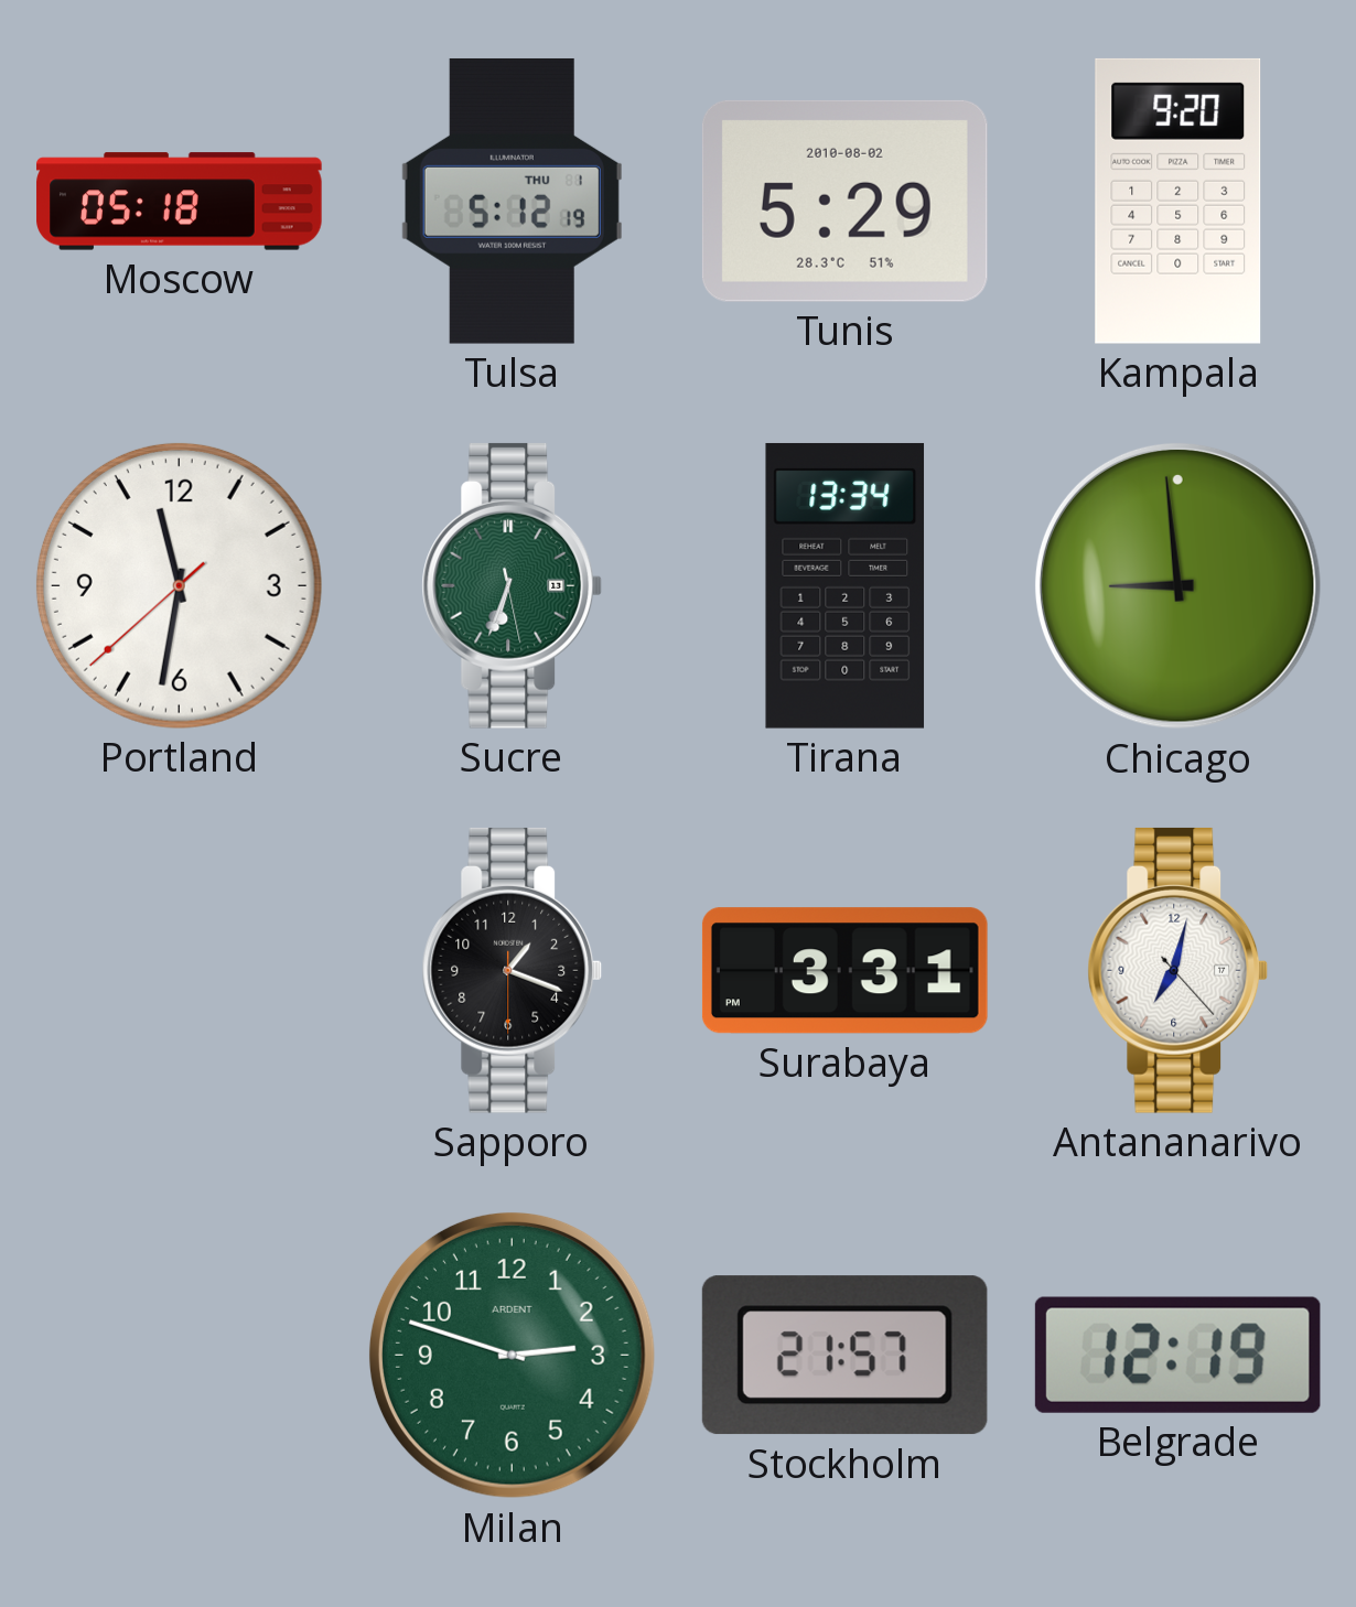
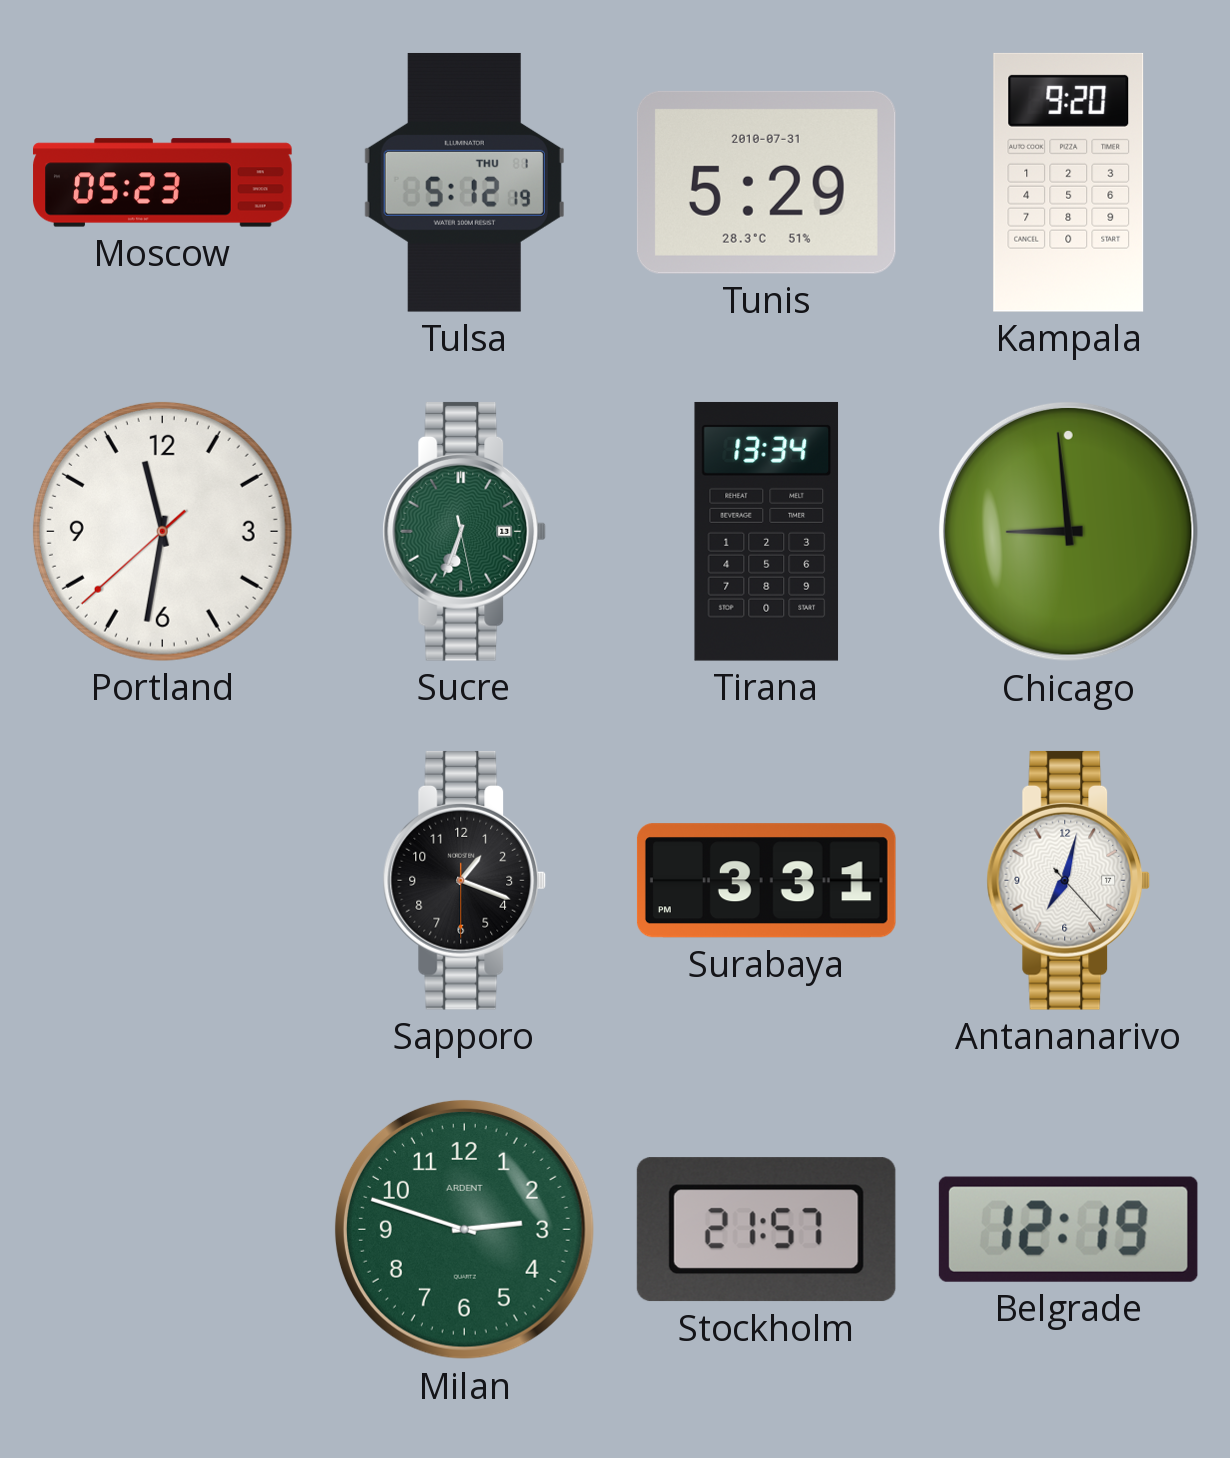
Moscow: 05:18 -> 05:23 (163, 183)
Tunis date: 2010-08-02 -> 2010-07-31 (766, 182)
